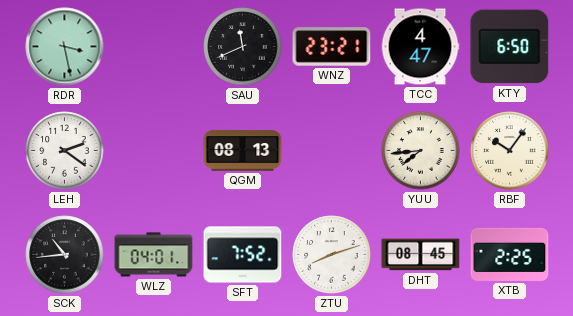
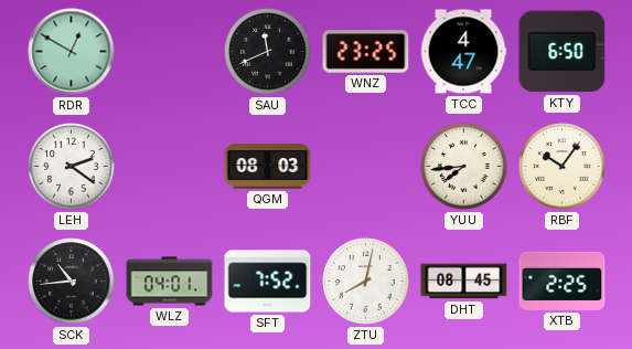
RDR: 3:28 -> 12:50 (72, 52)
WNZ: 23:21 -> 23:25 (366, 52)
QGM: 08:13 -> 08:03 (268, 167)
ZTU: 8:12 -> 8:02 (366, 282)
